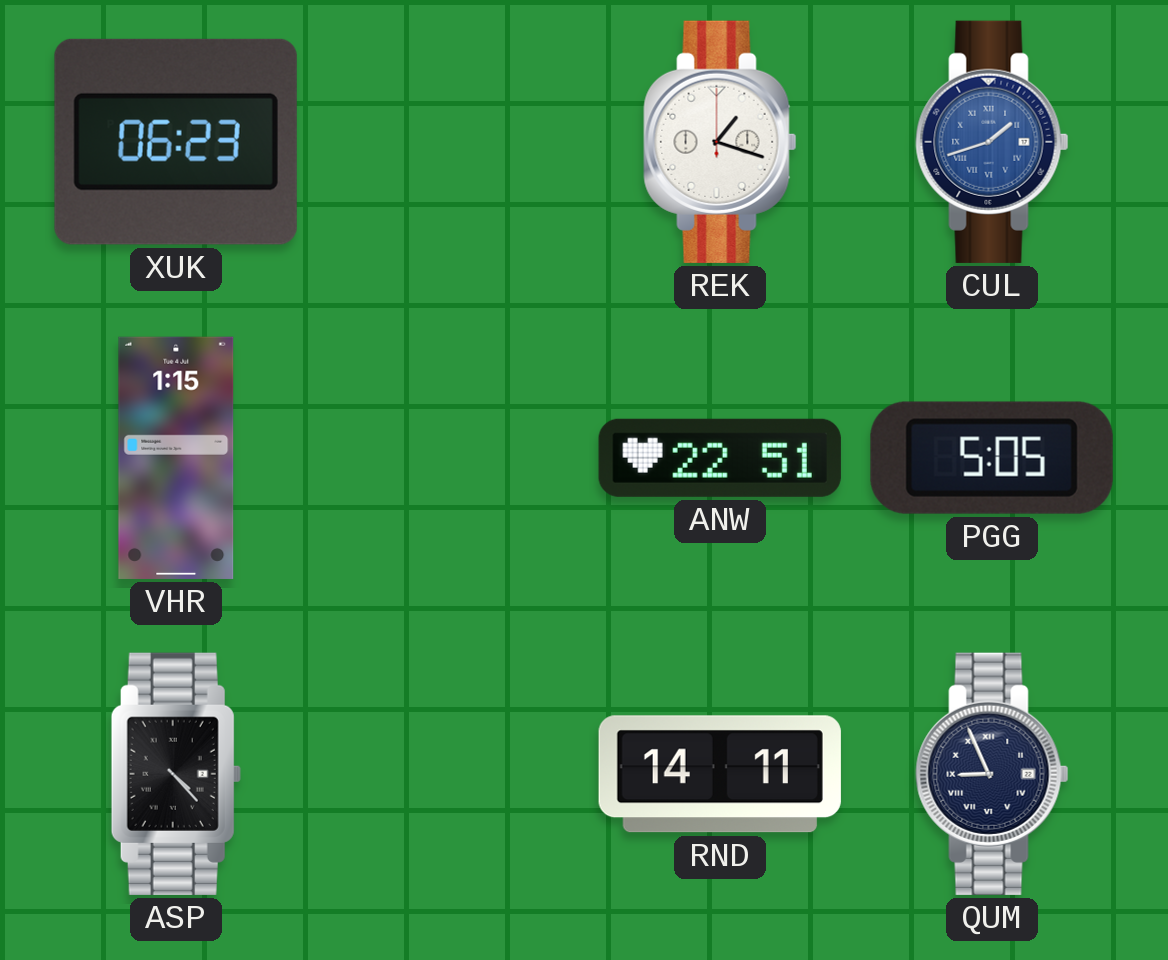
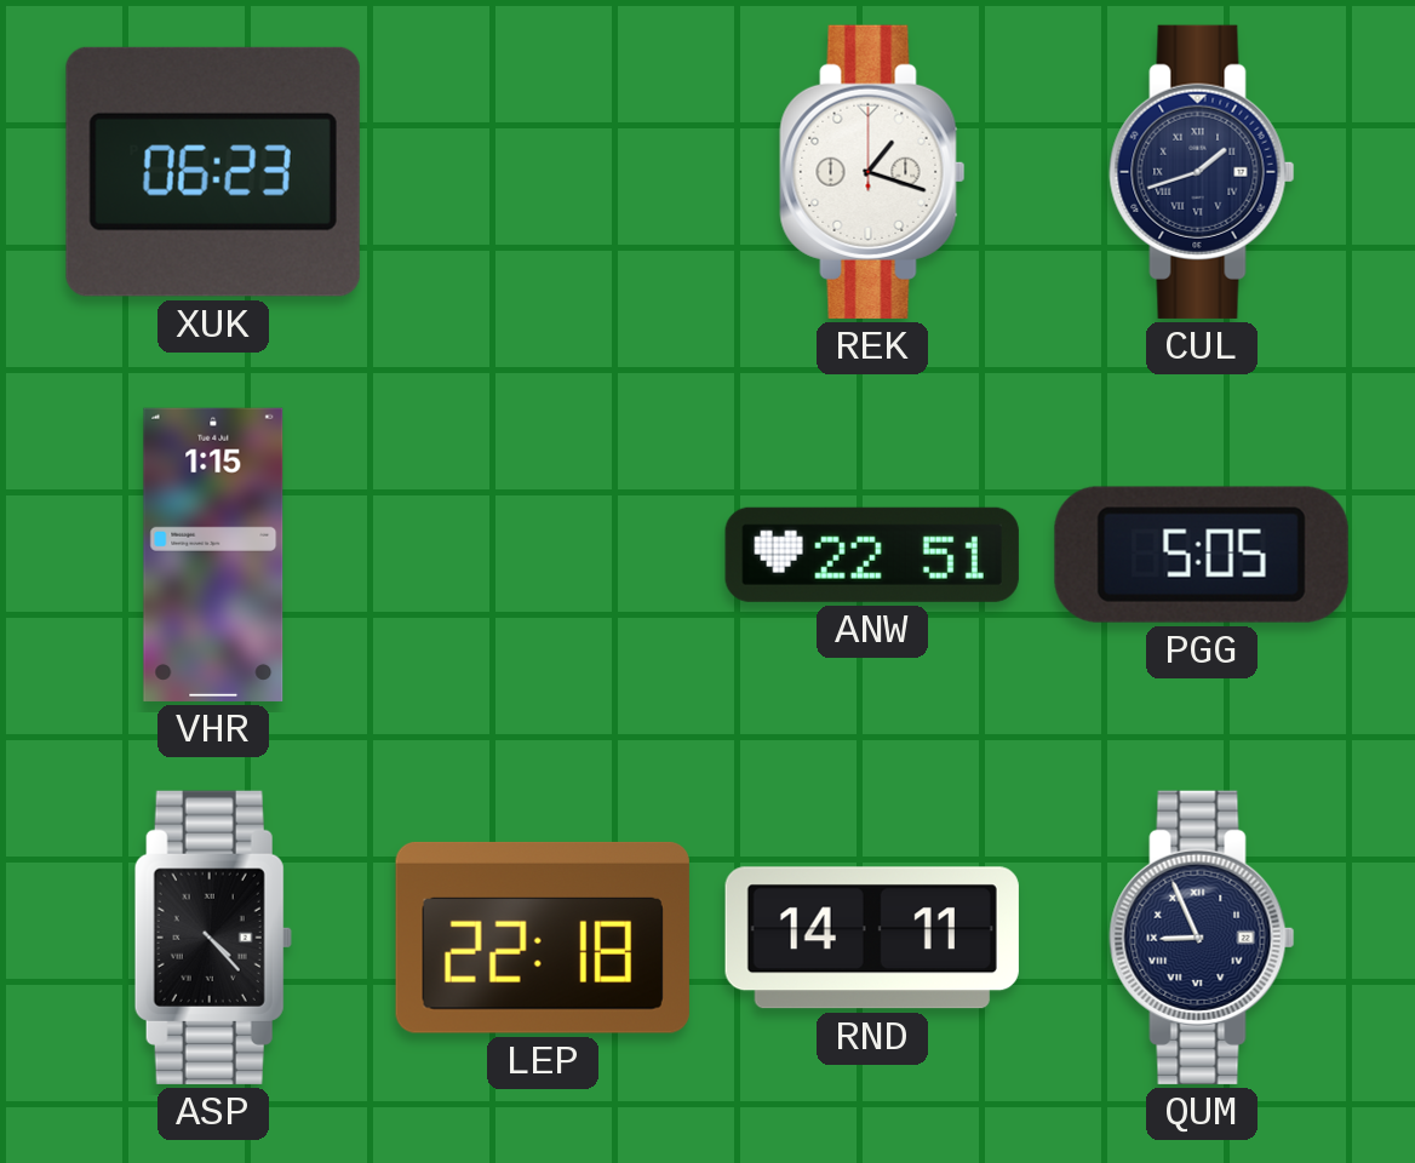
CUL dial: blue -> navy (1202, 172)
LEP: none -> 22:18 (543, 938)
